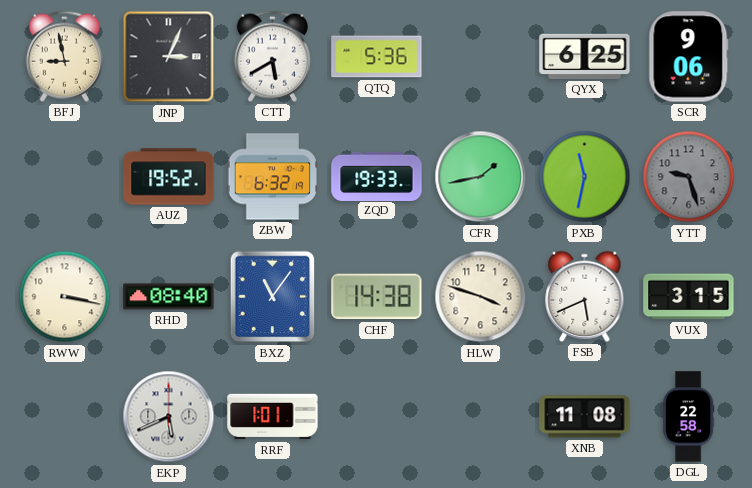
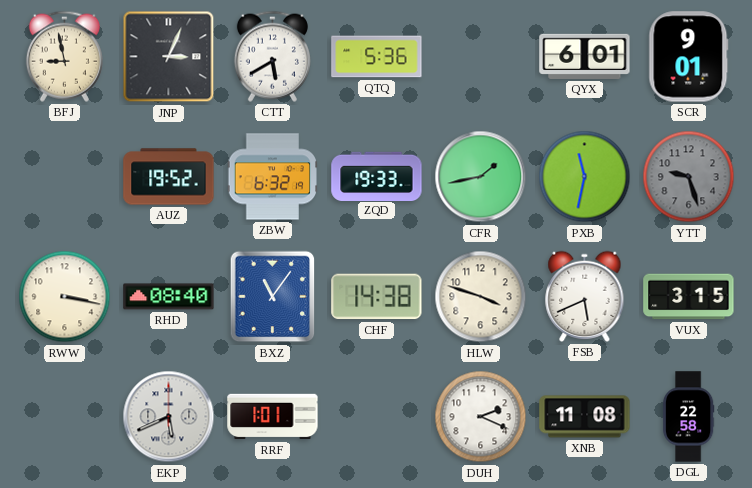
QYX: 6:25 -> 6:01 (585, 56)
SCR: 9:06 -> 9:01 (689, 57)
DUH: none -> 2:19 (481, 417)
